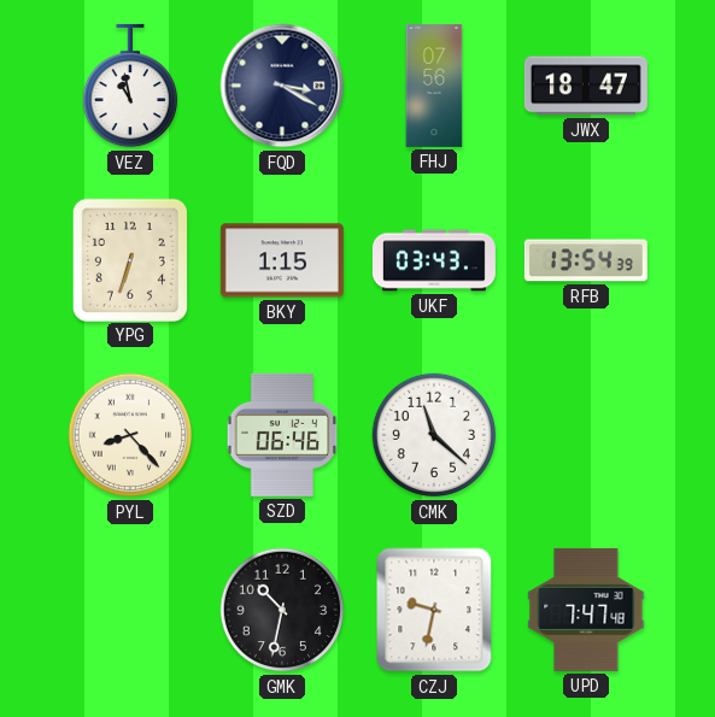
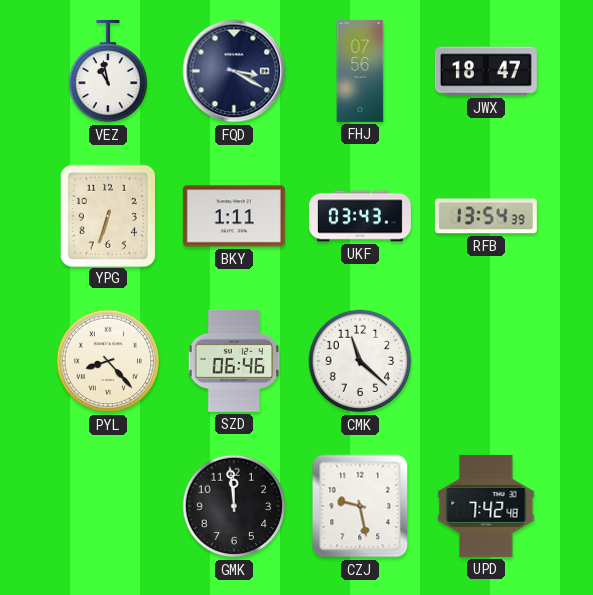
BKY: 1:15 -> 1:11 (234, 216)
GMK: 10:32 -> 11:59 (234, 506)
CZJ: 9:32 -> 9:28 (360, 506)
UPD: 7:47 -> 7:42 (486, 506)
